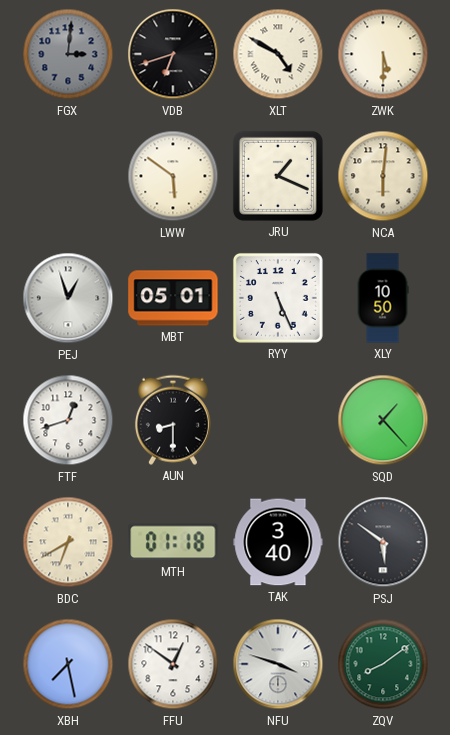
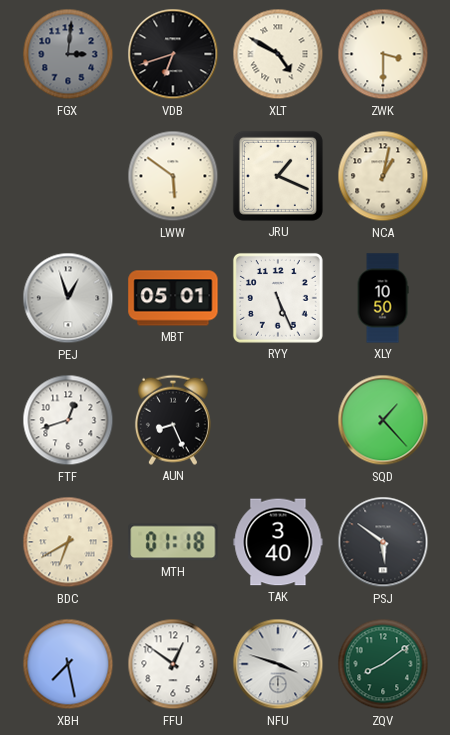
ZWK: 5:30 -> 3:30 (383, 54)
NCA: 6:01 -> 1:02 (383, 176)
AUN: 8:30 -> 8:26 (173, 420)
